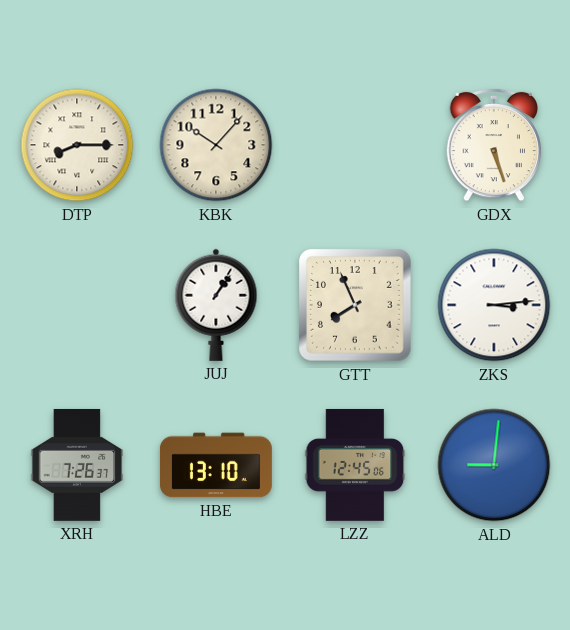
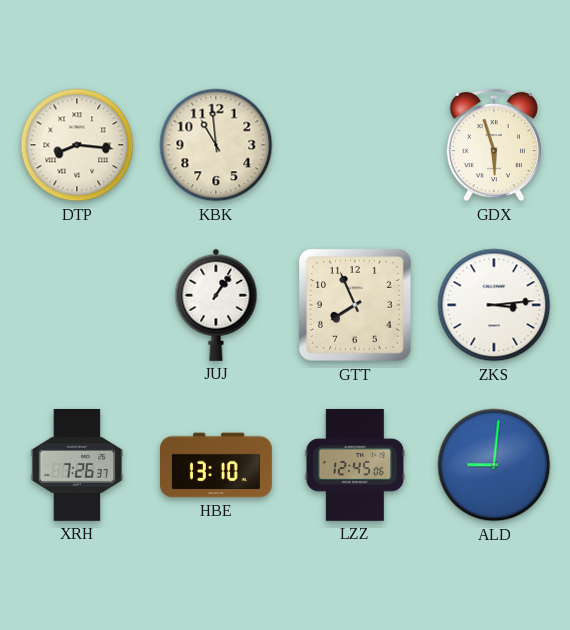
DTP: 8:15 -> 8:16 (77, 145)
KBK: 10:07 -> 10:59 (216, 145)
GDX: 5:27 -> 5:57 (493, 145)
